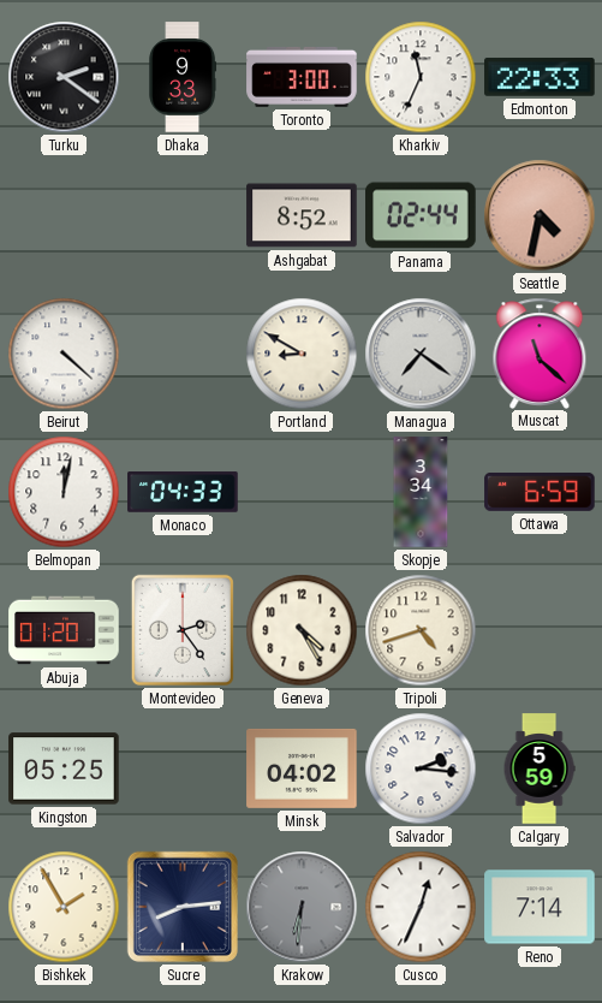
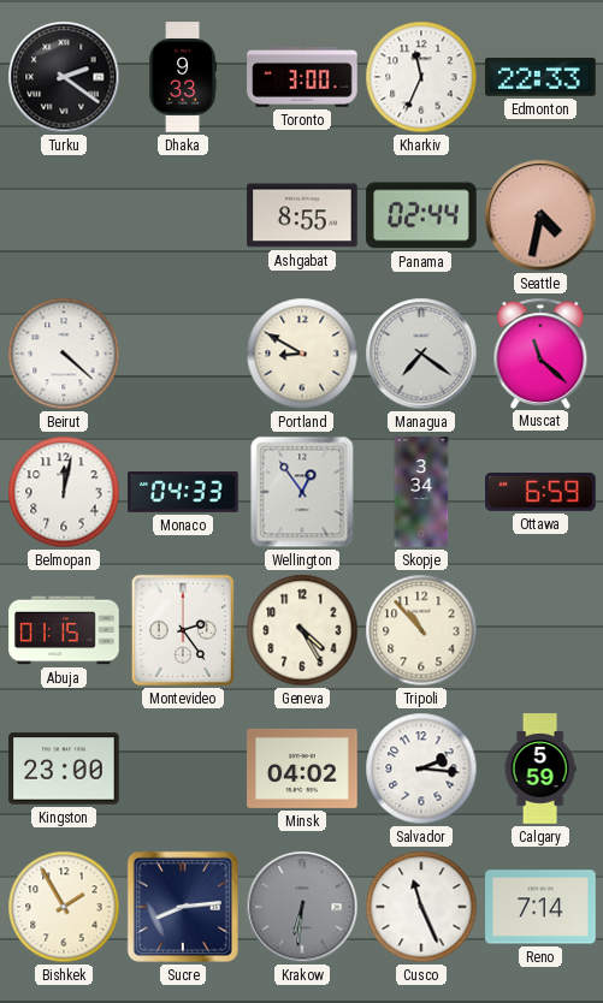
Ashgabat: 8:52 -> 8:55 (302, 215)
Wellington: none -> 12:54 (302, 492)
Abuja: 01:20 -> 01:15 (64, 630)
Tripoli: 4:42 -> 10:53 (421, 630)
Kingston: 05:25 -> 23:00 (64, 768)
Cusco: 12:34 -> 11:26 (421, 907)
